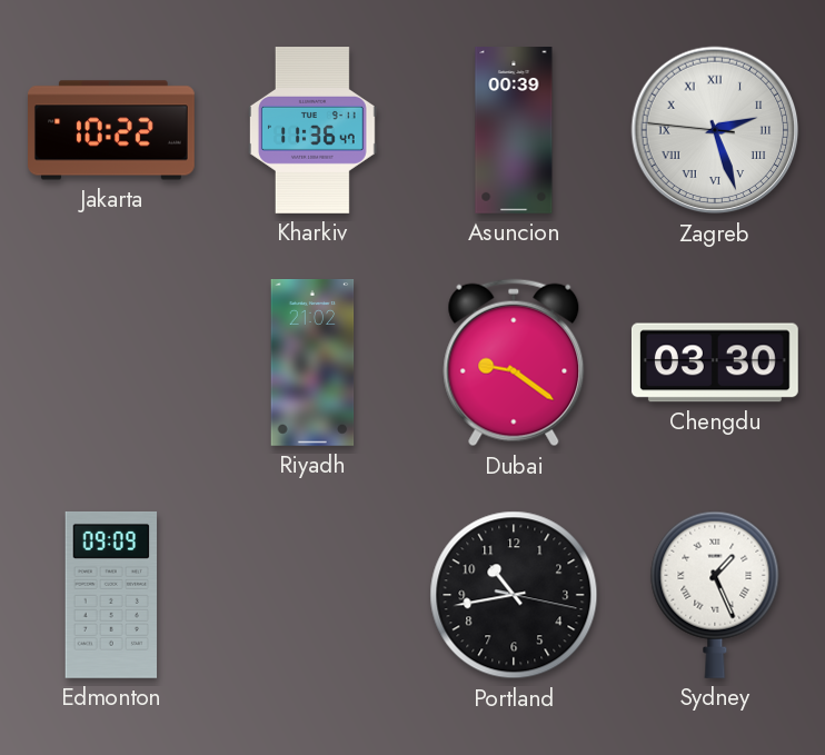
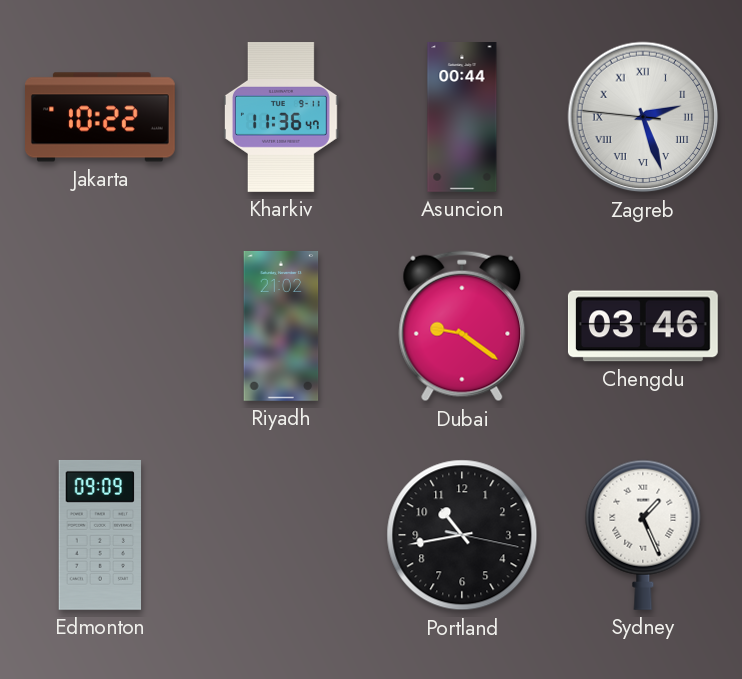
Asuncion: 00:39 -> 00:44 (462, 118)
Chengdu: 03:30 -> 03:46 (643, 326)
